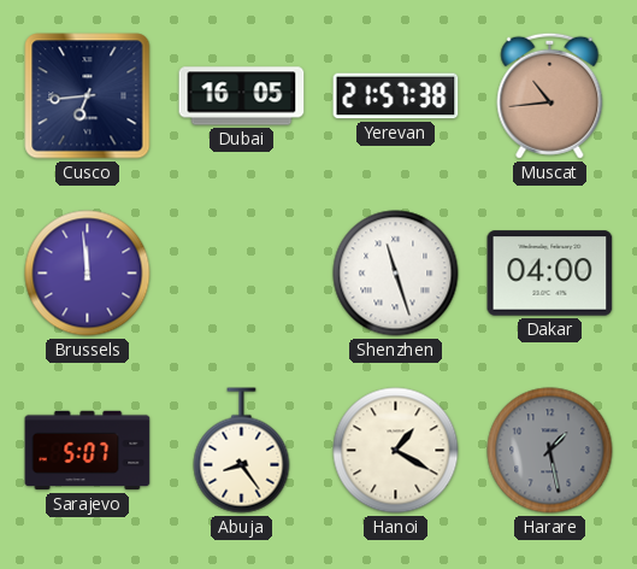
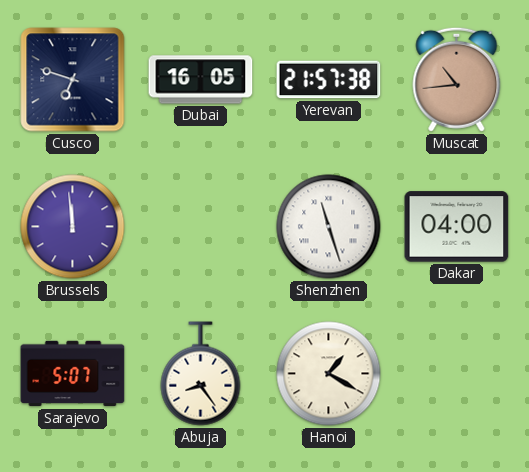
Cusco: 6:44 -> 6:48 (73, 80)
Harare: 1:28 -> none (550, 451)
